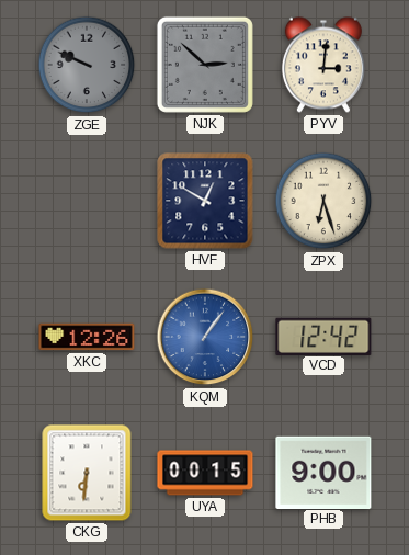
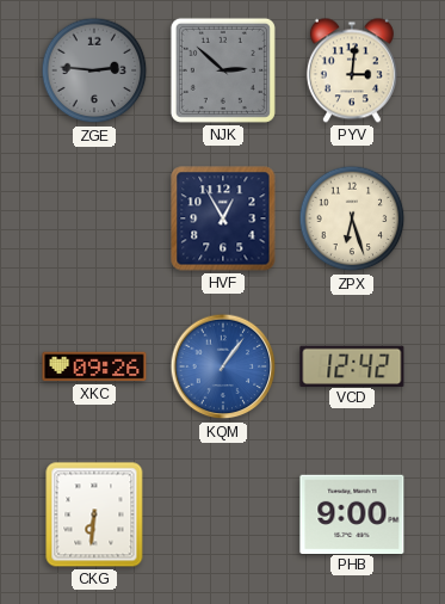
ZGE: 9:49 -> 2:46 (94, 70)
HVF: 12:50 -> 12:55 (223, 218)
XKC: 12:26 -> 09:26 (94, 366)
UYA: 00:15 -> none (205, 473)
